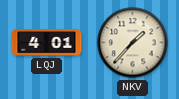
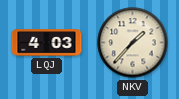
LQJ: 4:01 -> 4:03 (47, 43)
